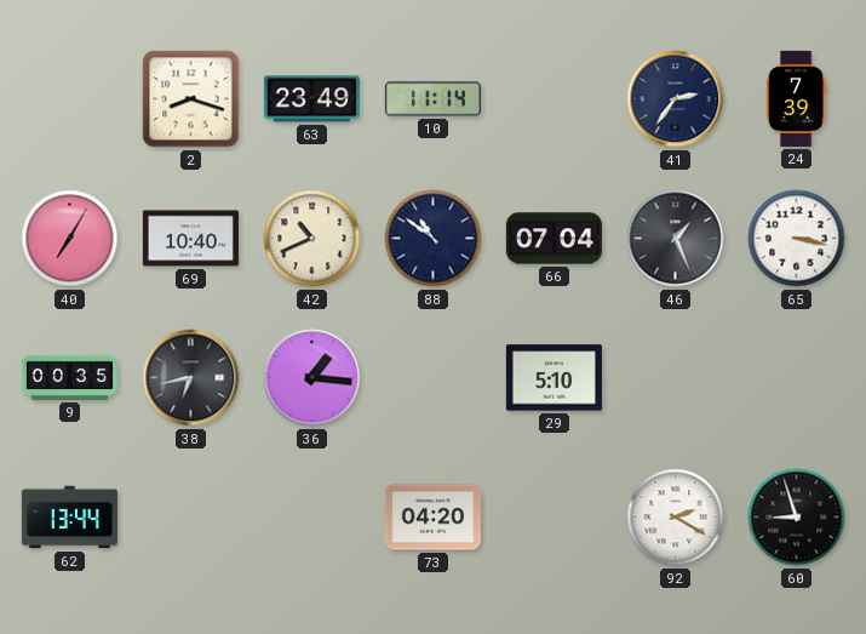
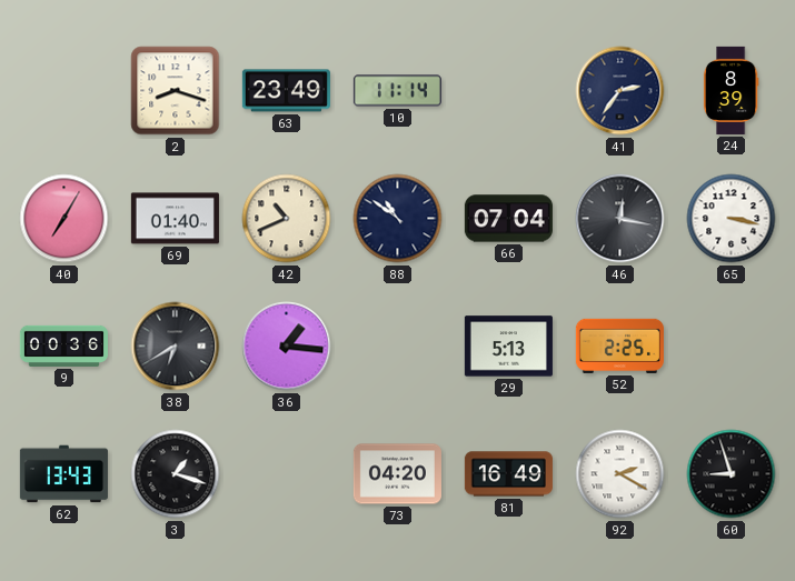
24: 7:39 -> 8:39 (731, 90)
69: 10:40 -> 01:40 (175, 219)
46: 1:26 -> 12:17 (620, 219)
9: 00:35 -> 00:36 (63, 345)
38: 6:43 -> 6:40 (176, 347)
29: 5:10 -> 5:13 (508, 347)
52: none -> 2:25 (619, 345)
62: 13:44 -> 13:43 (63, 474)
3: none -> 1:18 (176, 474)
81: none -> 16:49 (508, 474)
